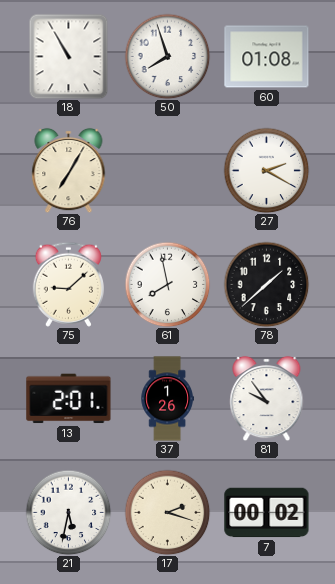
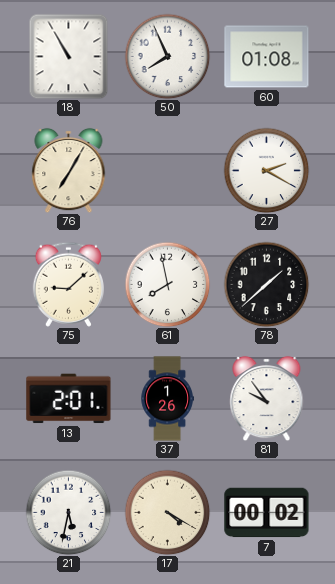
50: 7:57 -> 7:56 (167, 56)
17: 2:18 -> 4:20 (167, 512)
